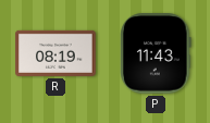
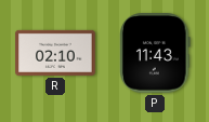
R: 08:19 -> 02:10 (55, 53)
